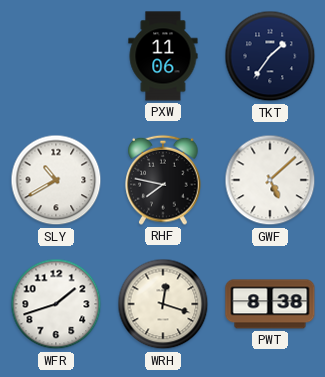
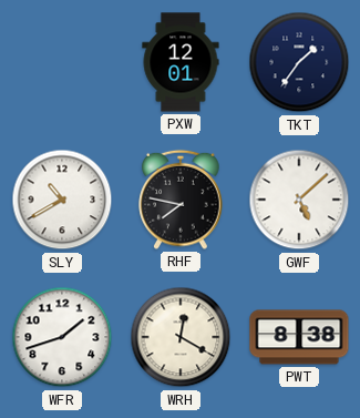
PXW: 11:06 -> 12:01 (181, 62)
WRH: 12:18 -> 12:20 (181, 337)
